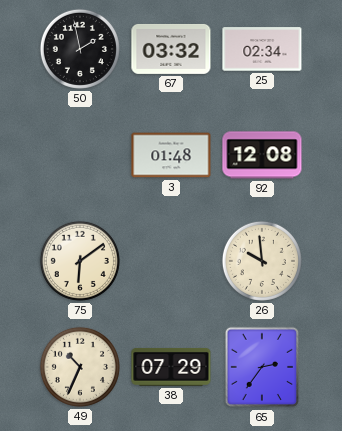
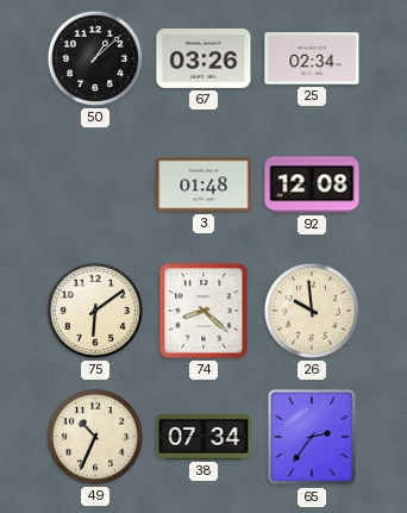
50: 1:58 -> 1:08 (95, 58)
67: 03:32 -> 03:26 (203, 58)
74: none -> 8:22 (203, 311)
38: 07:29 -> 07:34 (203, 437)
